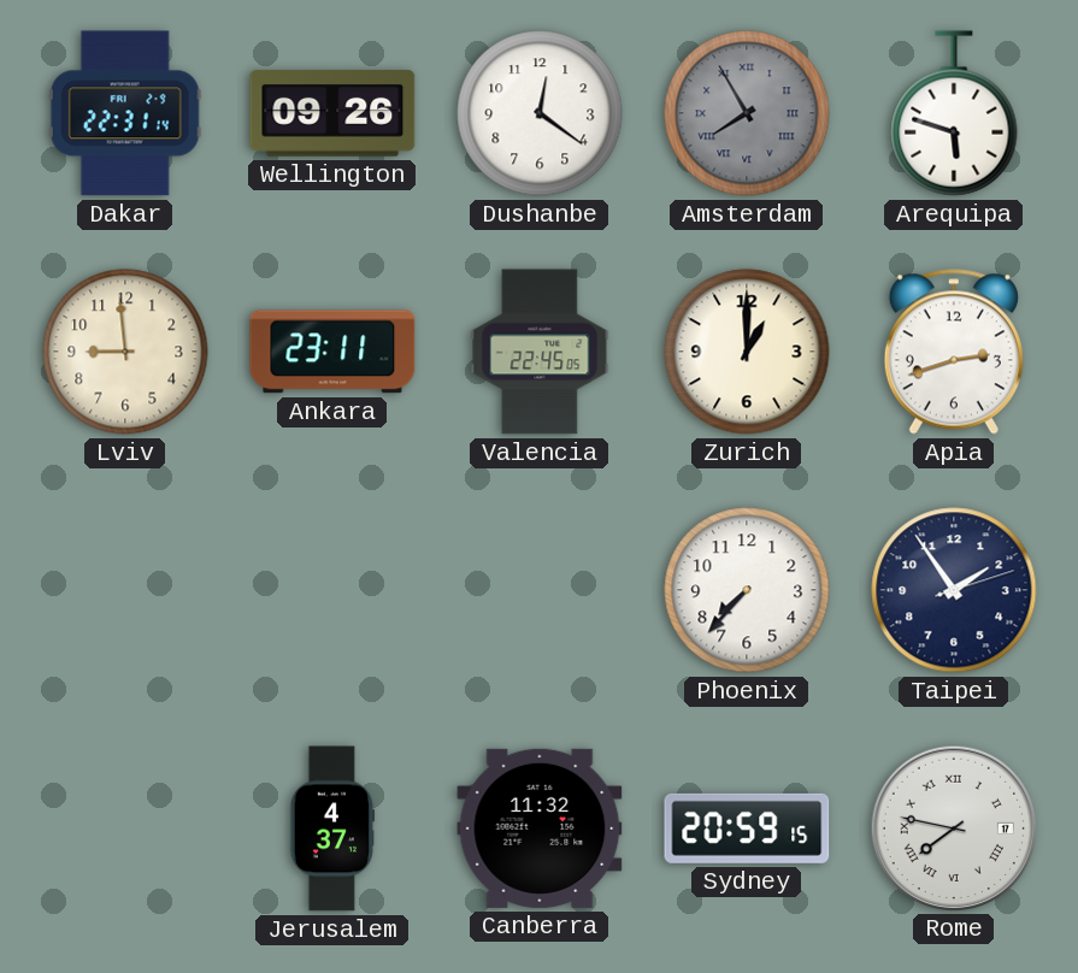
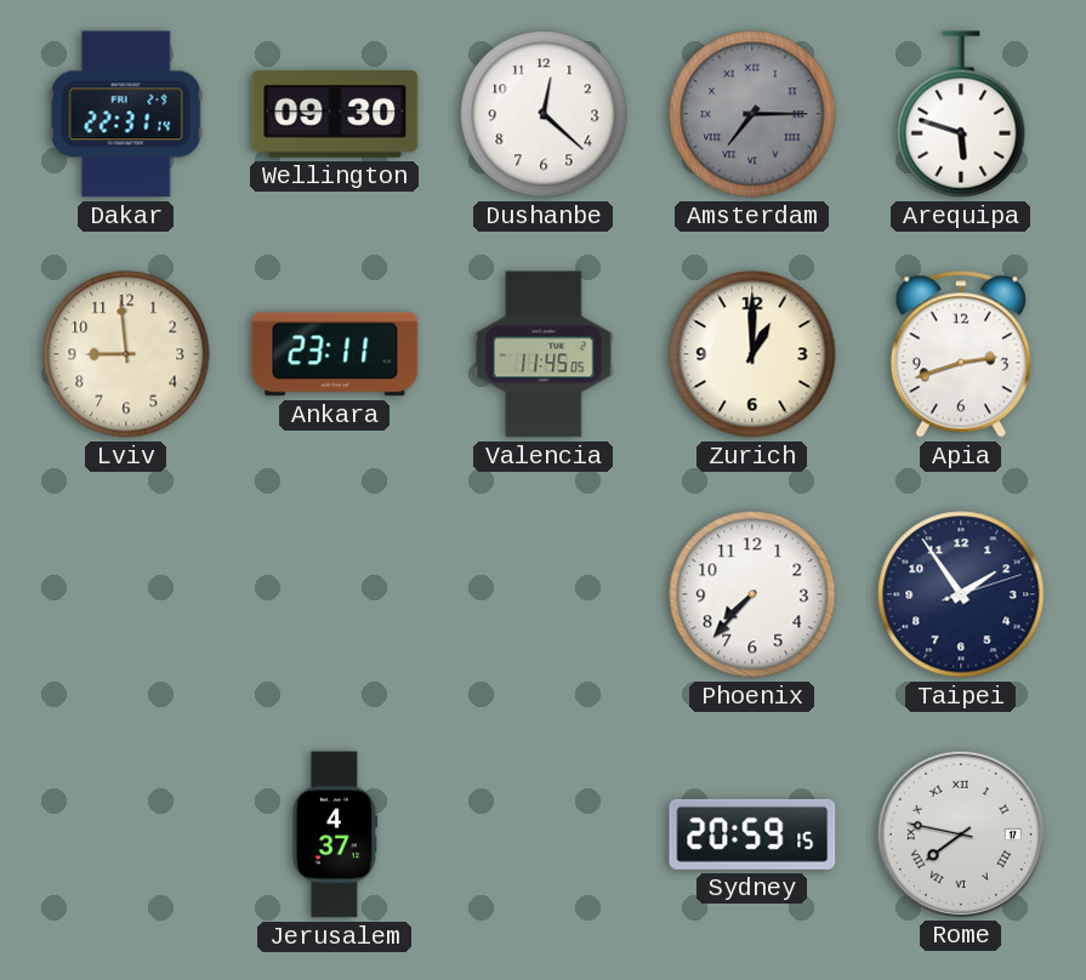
Wellington: 09:26 -> 09:30 (335, 114)
Dushanbe: 12:21 -> 12:22 (544, 114)
Amsterdam: 7:55 -> 7:15 (752, 114)
Valencia: 22:45 -> 11:45 (544, 354)
Canberra: 11:32 -> none (540, 828)
